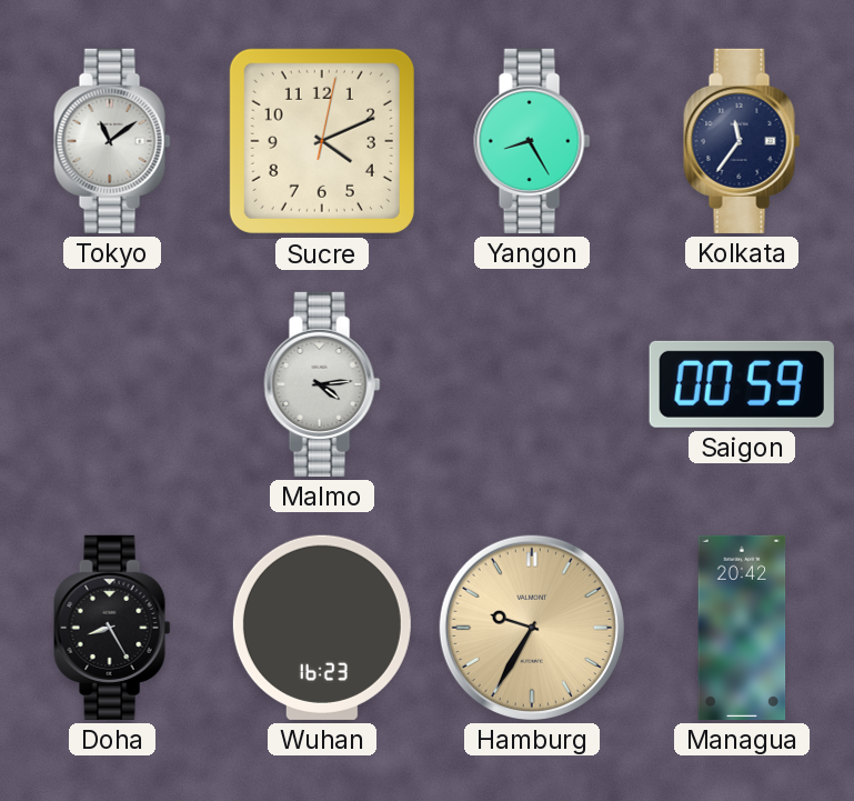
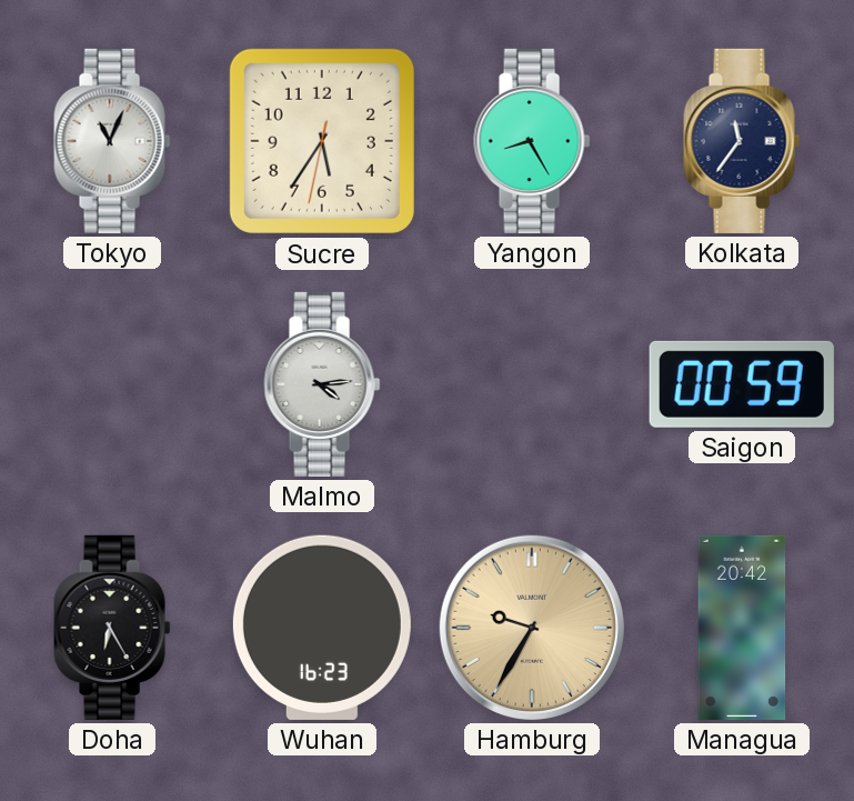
Tokyo: 11:09 -> 11:04 (112, 141)
Sucre: 4:11 -> 5:35 (322, 141)
Doha: 8:25 -> 6:25 (112, 628)
